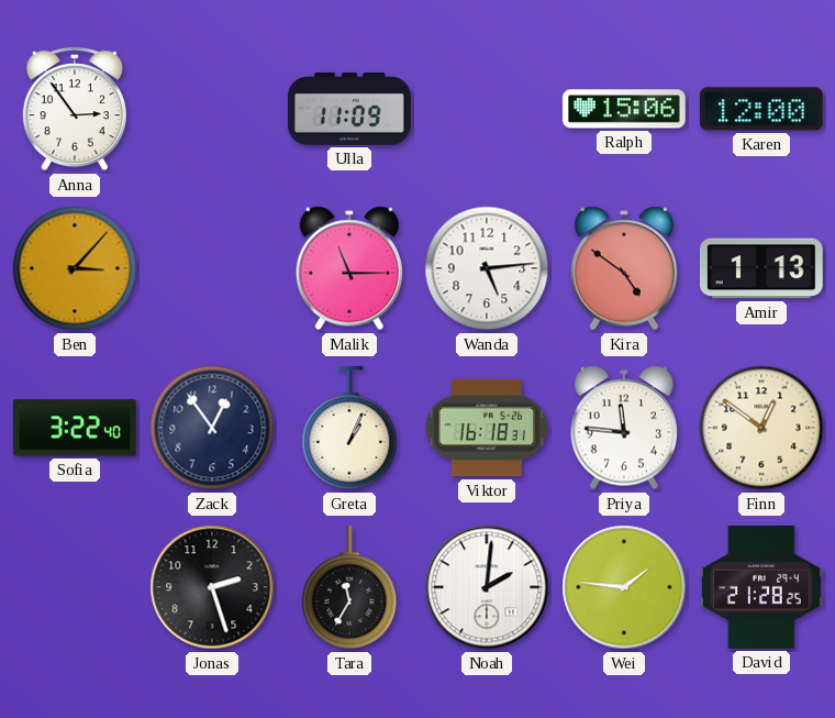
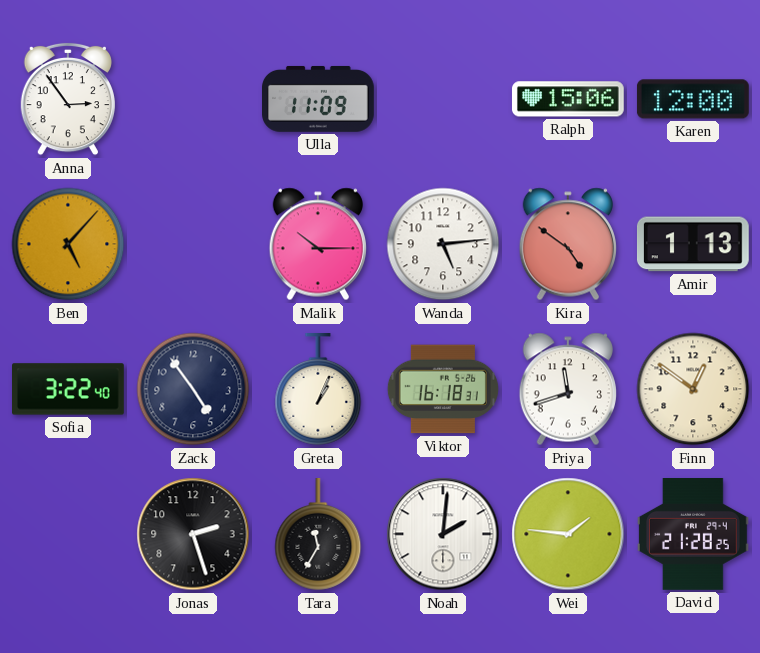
Ben: 3:07 -> 5:07 (68, 244)
Malik: 11:15 -> 10:15 (317, 244)
Zack: 12:54 -> 4:54 (193, 389)
Priya: 11:46 -> 11:42 (567, 389)
